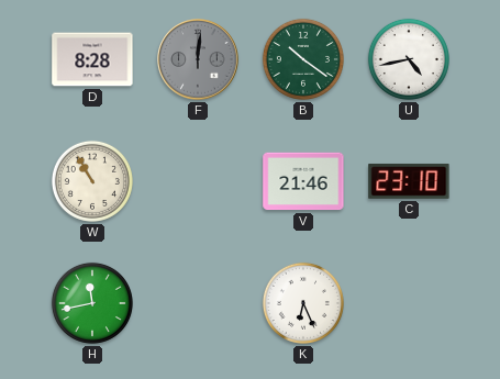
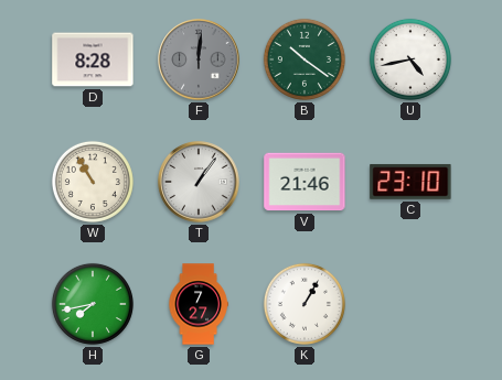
T: none -> 1:06 (199, 182)
H: 11:43 -> 7:43 (93, 304)
G: none -> 7:27 (199, 304)
K: 6:26 -> 1:05 (305, 304)
